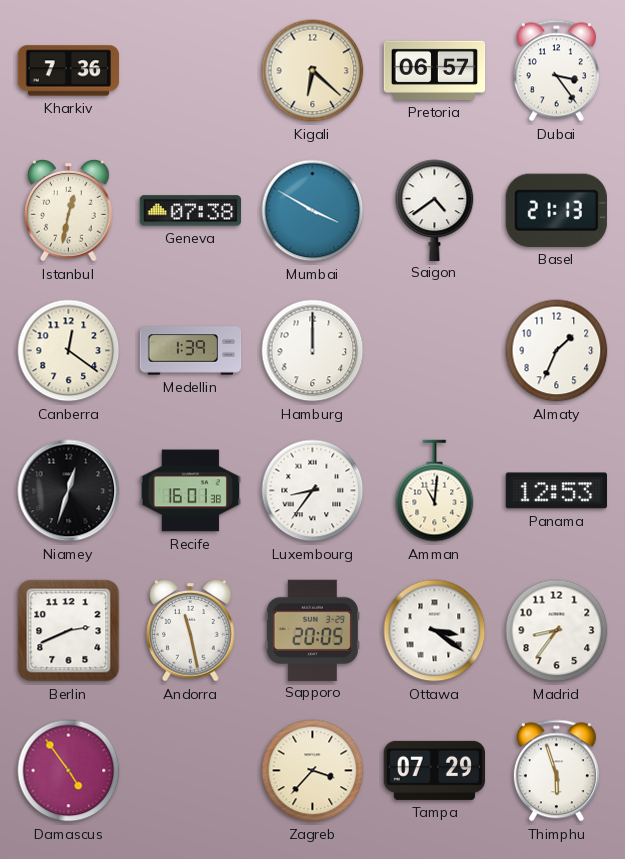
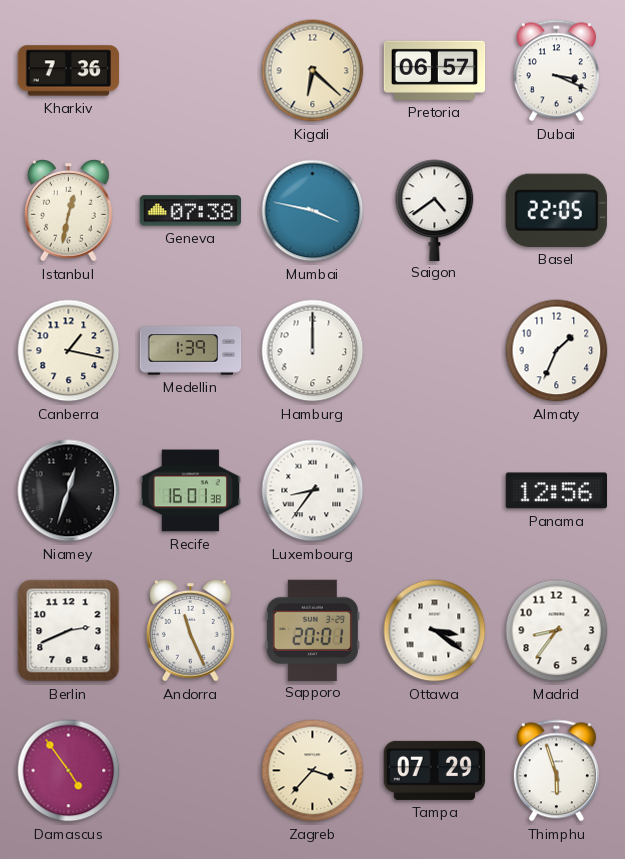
Dubai: 3:24 -> 3:19 (556, 71)
Mumbai: 3:50 -> 3:47 (313, 211)
Basel: 21:13 -> 22:05 (556, 210)
Canberra: 12:21 -> 1:17 (69, 351)
Amman: 11:01 -> none (435, 491)
Panama: 12:53 -> 12:56 (556, 491)
Andorra: 11:28 -> 11:26 (191, 631)
Sapporo: 20:05 -> 20:01 (312, 630)
